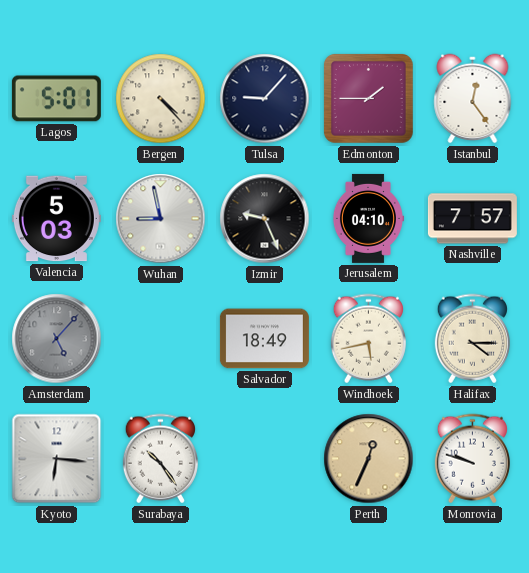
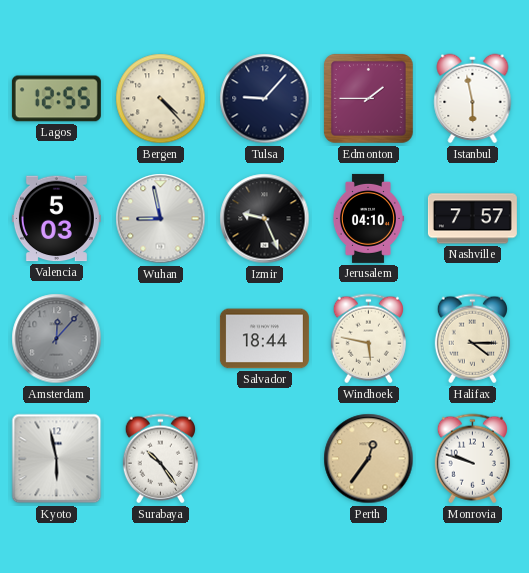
Lagos: 5:01 -> 12:55 (56, 99)
Istanbul: 12:24 -> 5:58 (473, 99)
Amsterdam: 5:07 -> 12:07 (57, 339)
Salvador: 18:49 -> 18:44 (264, 339)
Windhoek: 5:43 -> 5:47 (368, 339)
Kyoto: 6:16 -> 5:58 (57, 459)
Perth: 12:34 -> 12:36 (369, 459)
